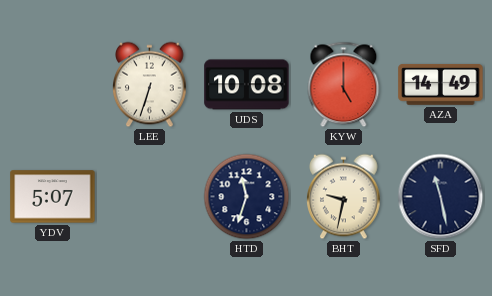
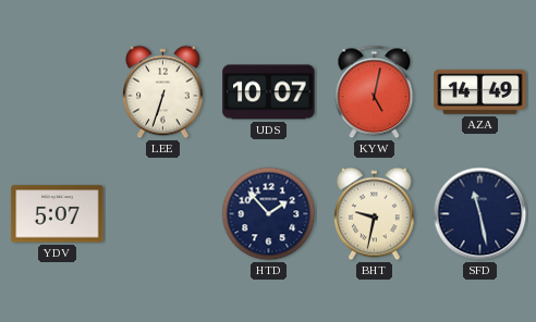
UDS: 10:08 -> 10:07 (269, 92)
KYW: 5:00 -> 5:02 (375, 92)
HTD: 11:33 -> 1:53 (269, 214)
